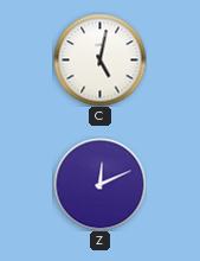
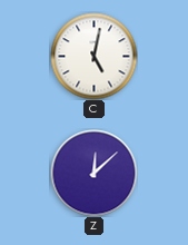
Z: 12:11 -> 12:08 (93, 173)
